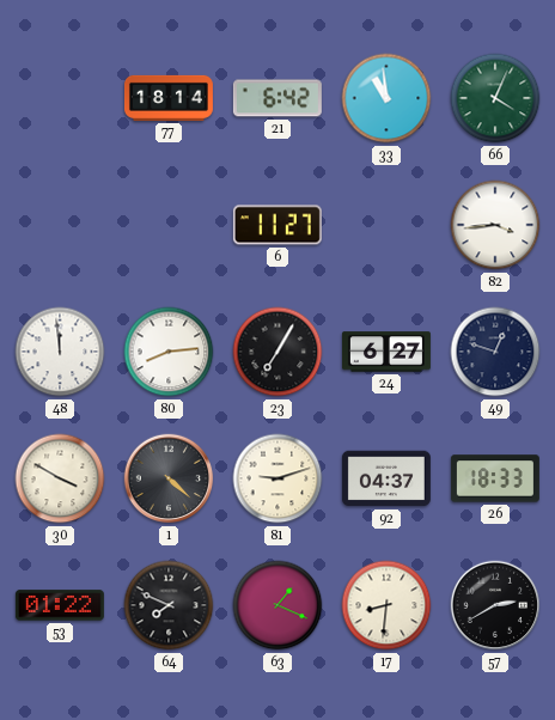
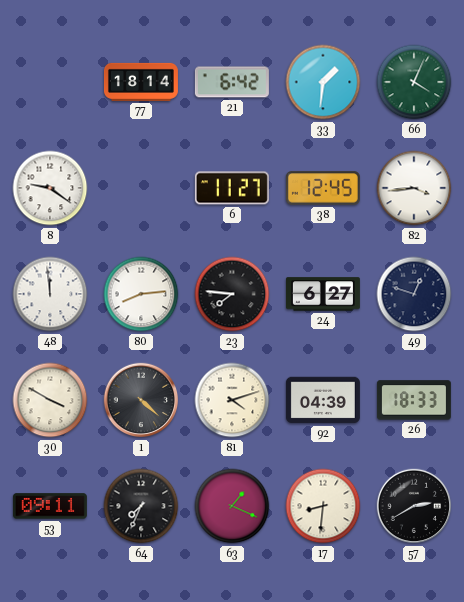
33: 10:59 -> 1:31 (323, 82)
8: none -> 9:21 (50, 188)
38: none -> 12:45 (323, 188)
23: 7:05 -> 7:46 (232, 294)
81: 9:12 -> 4:12 (232, 400)
92: 04:37 -> 04:39 (323, 400)
53: 01:22 -> 09:11 (50, 506)
64: 7:49 -> 7:34 (141, 506)
